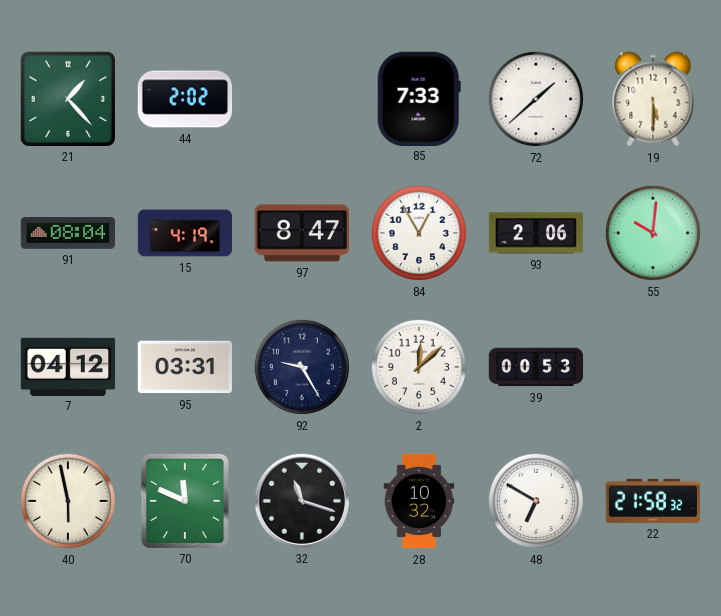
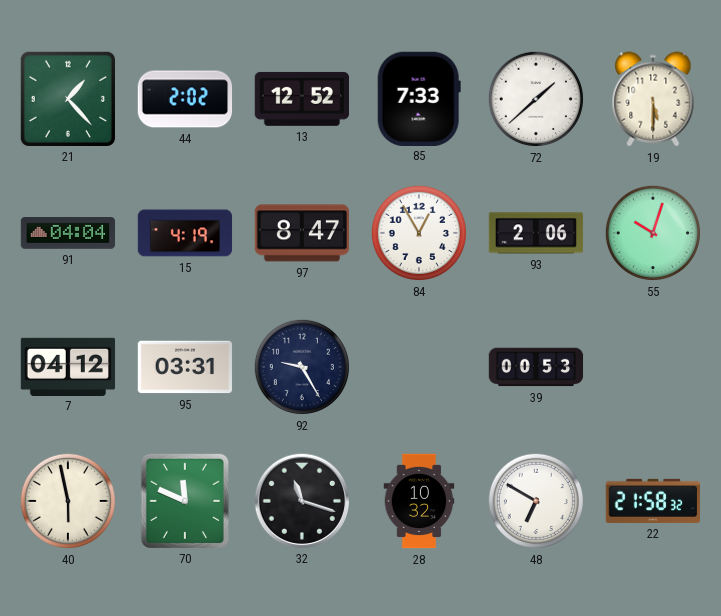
13: none -> 12:52 (301, 99)
91: 08:04 -> 04:04 (68, 233)
55: 10:01 -> 10:03 (653, 233)
2: 12:08 -> none (419, 367)
